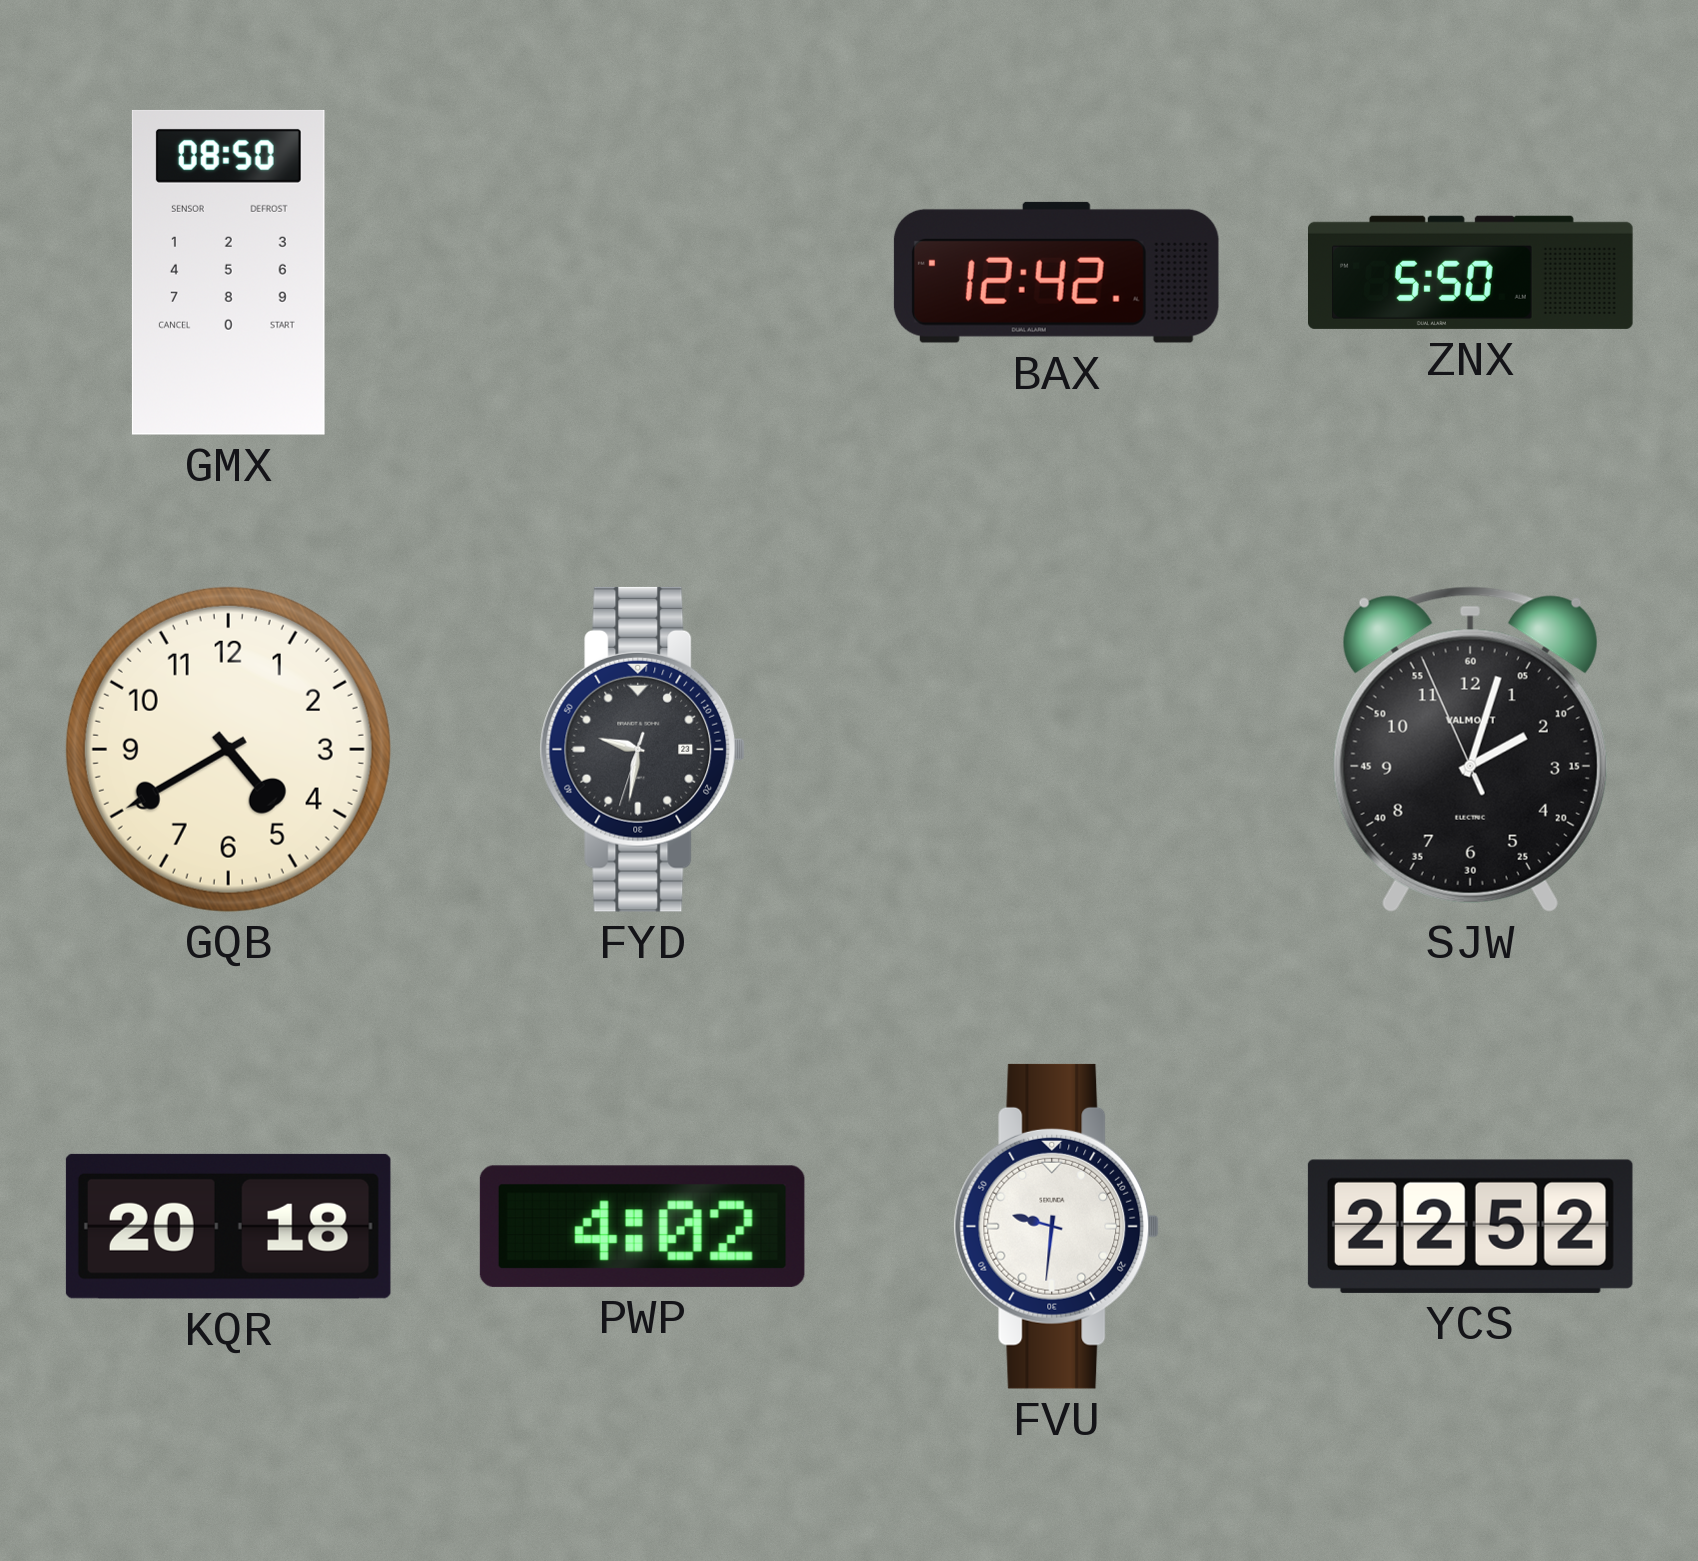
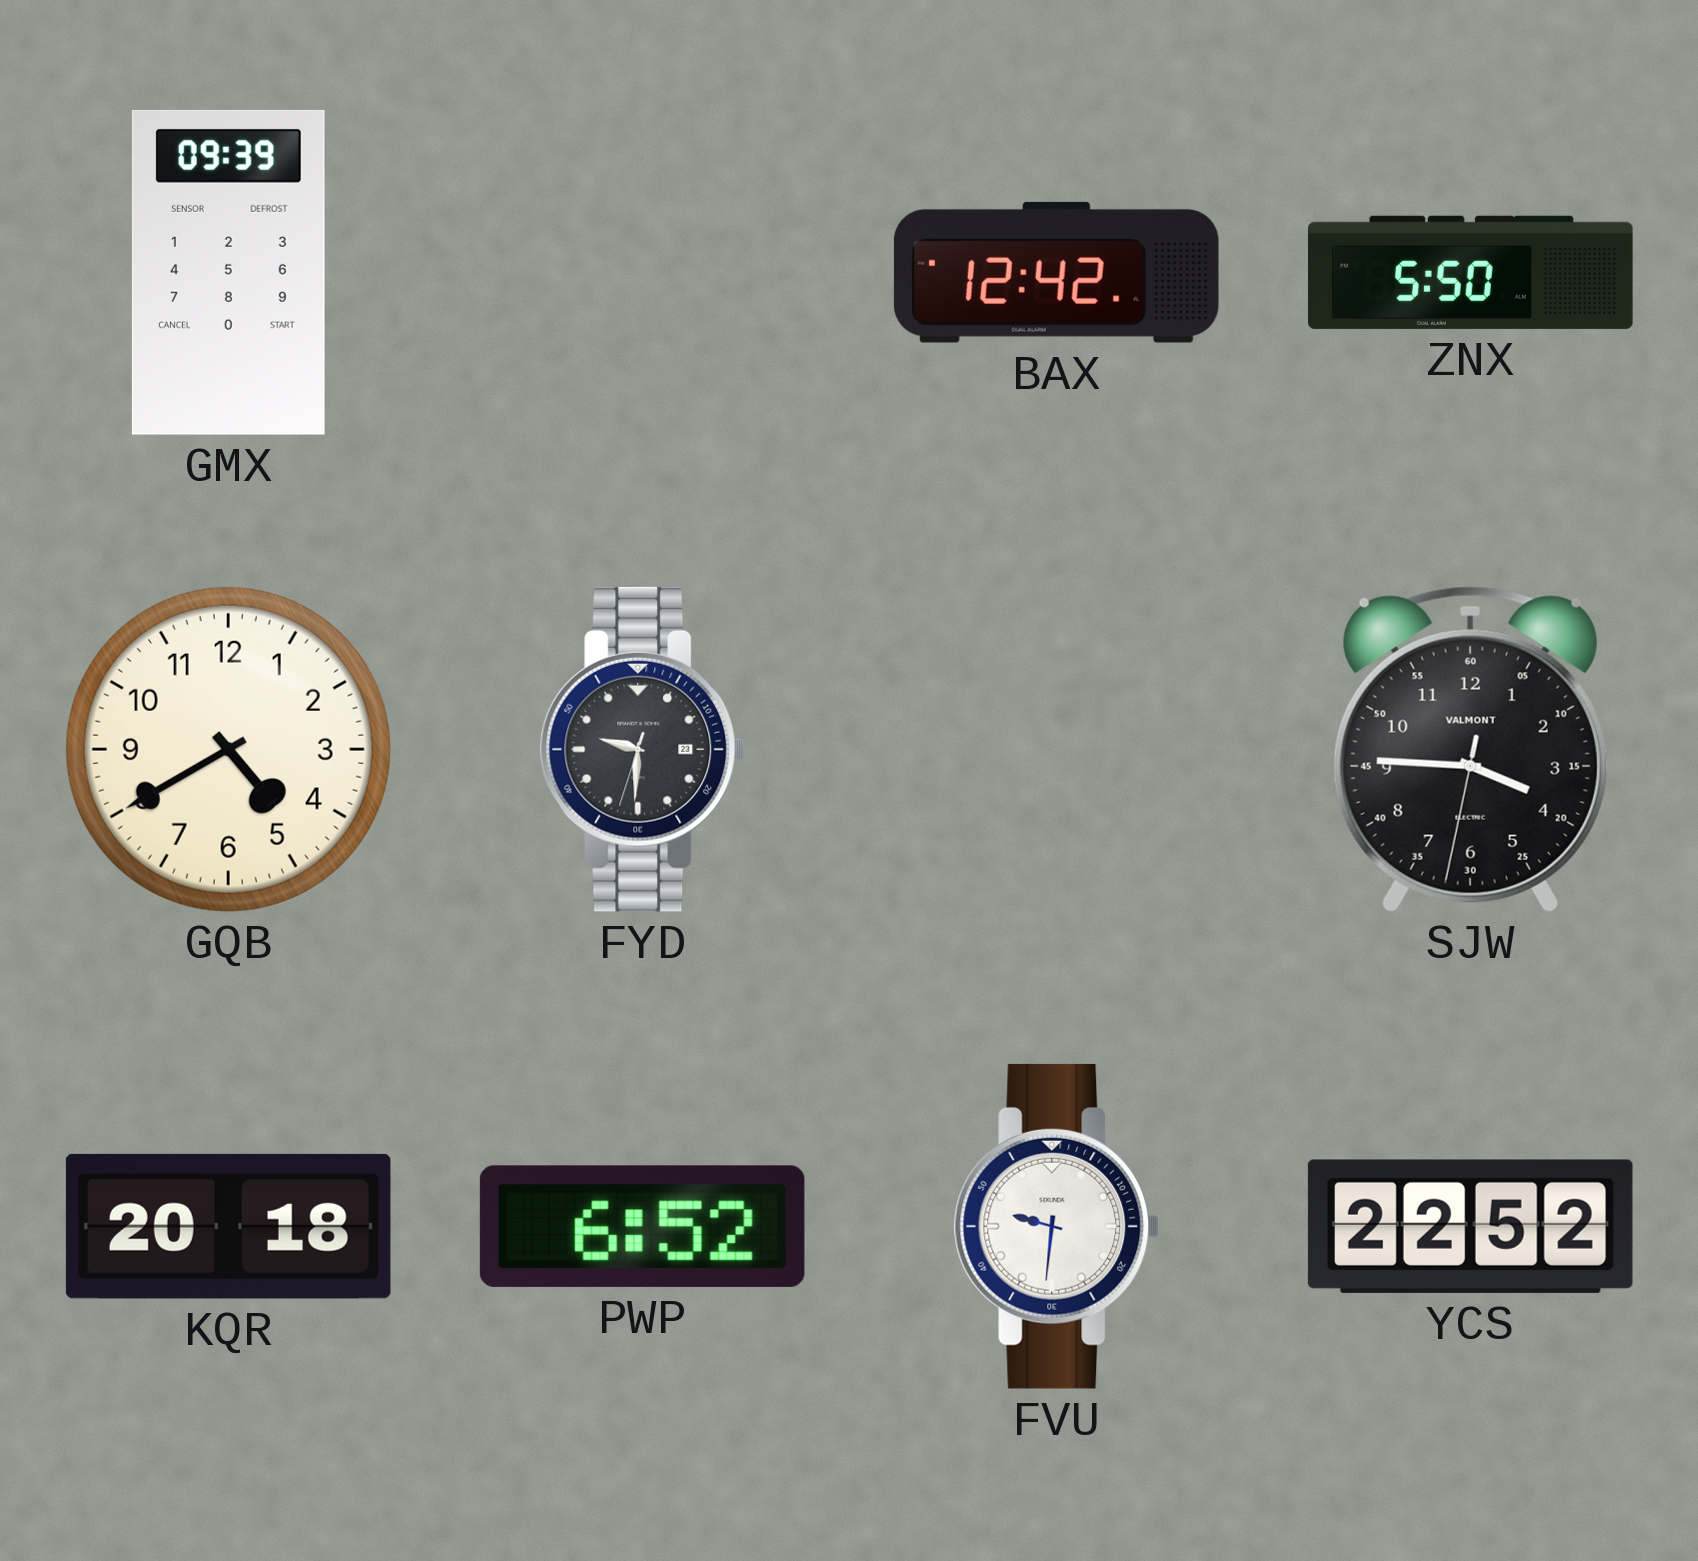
GMX: 08:50 -> 09:39 (228, 272)
FYD: 9:31 -> 9:30 (643, 749)
SJW: 2:02 -> 3:45 (1470, 749)
PWP: 4:02 -> 6:52 (642, 1226)
